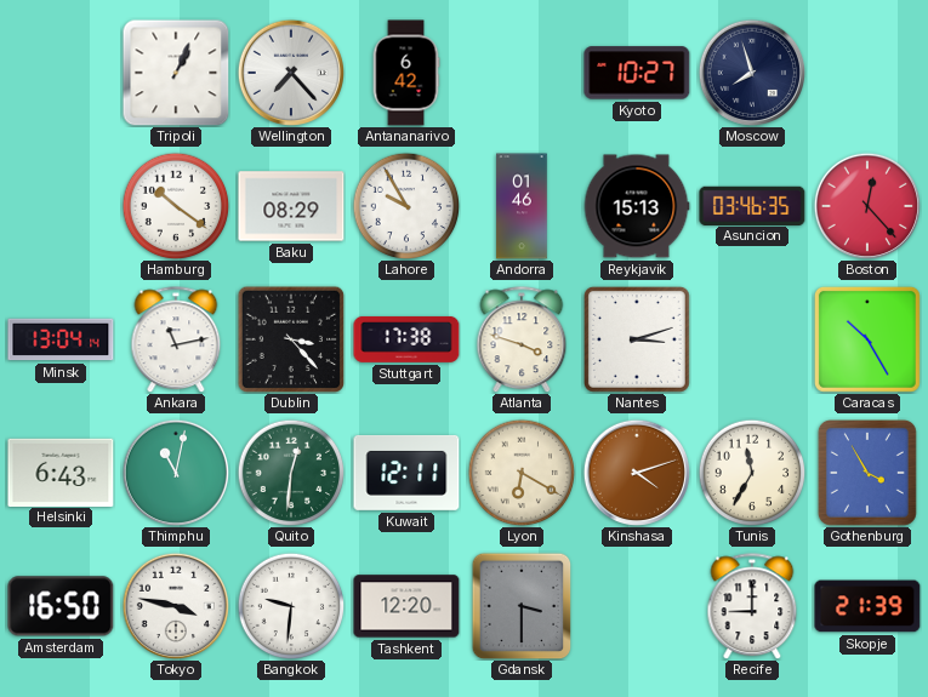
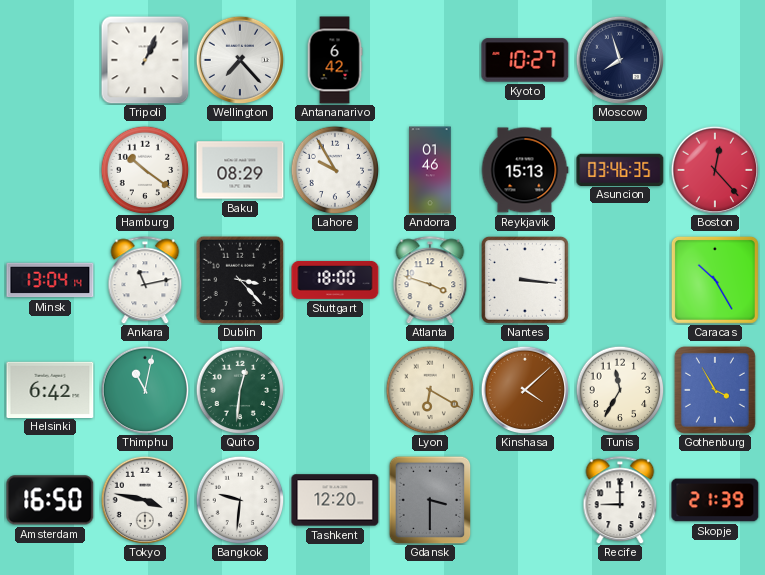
Stuttgart: 17:38 -> 18:00 (335, 280)
Nantes: 3:12 -> 3:16 (525, 280)
Helsinki: 6:43 -> 6:42 (50, 389)
Kuwait: 12:11 -> none (406, 473)
Kinshasa: 4:12 -> 4:08 (524, 389)
